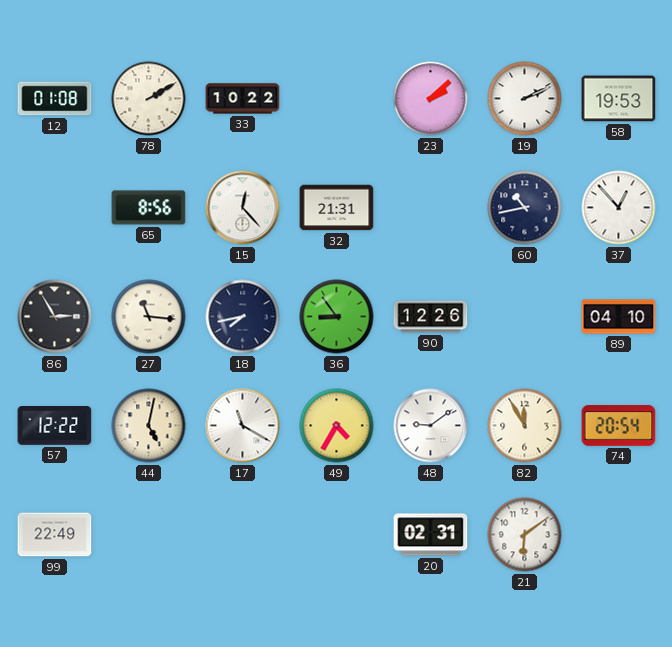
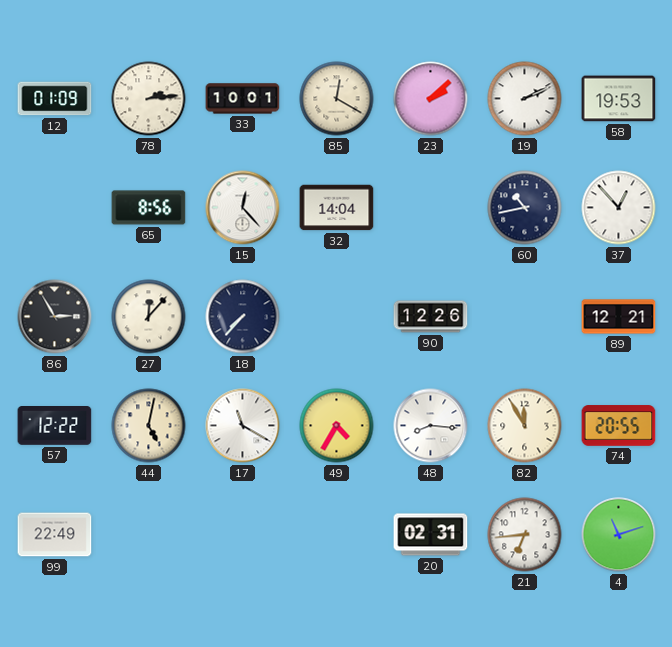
12: 01:08 -> 01:09 (55, 99)
78: 2:10 -> 2:14 (149, 99)
33: 10:22 -> 10:01 (243, 99)
85: none -> 12:20 (337, 99)
32: 21:31 -> 14:04 (337, 208)
27: 11:16 -> 12:07 (149, 317)
18: 7:43 -> 7:37 (243, 317)
36: 8:54 -> none (337, 317)
89: 04:10 -> 12:21 (619, 317)
48: 9:09 -> 8:16 (431, 426)
74: 20:54 -> 20:55 (619, 426)
21: 6:09 -> 6:44 (525, 535)
4: none -> 11:12 (619, 535)
